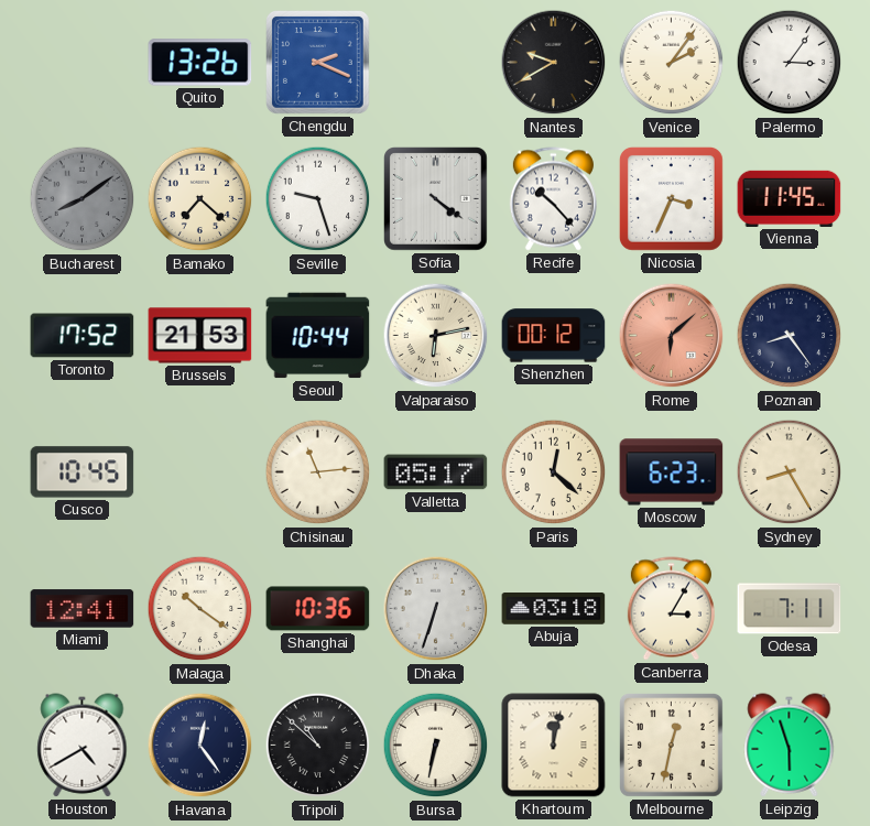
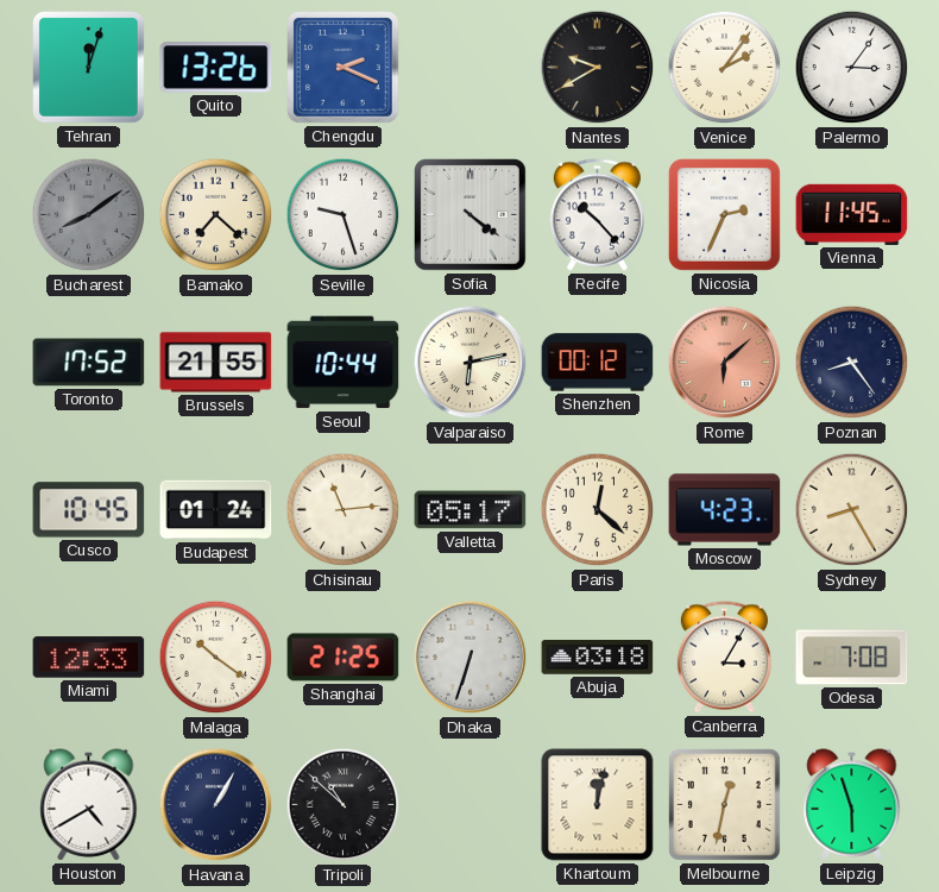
Tehran: none -> 12:03 (89, 68)
Nicosia: 3:34 -> 2:34 (724, 214)
Brussels: 21:53 -> 21:55 (216, 363)
Budapest: none -> 01:24 (216, 510)
Moscow: 6:23 -> 4:23 (725, 510)
Miami: 12:41 -> 12:33 (89, 658)
Shanghai: 10:36 -> 21:25 (344, 658)
Odesa: 7:11 -> 7:08 (852, 658)
Havana: 12:24 -> 1:05 (216, 805)
Bursa: 6:32 -> none (436, 746)
